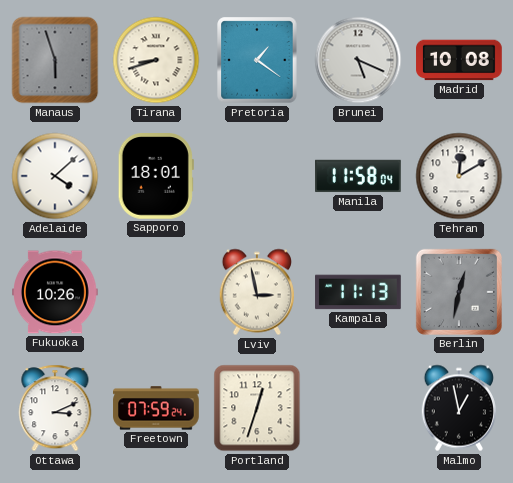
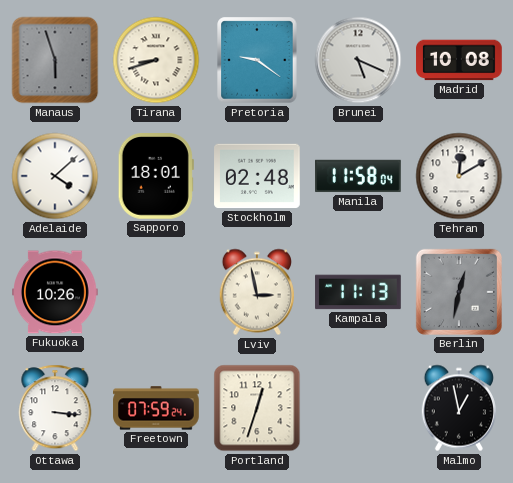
Pretoria: 1:21 -> 9:21 (257, 60)
Stockholm: none -> 02:48 (257, 176)
Ottawa: 3:11 -> 3:16 (55, 408)
